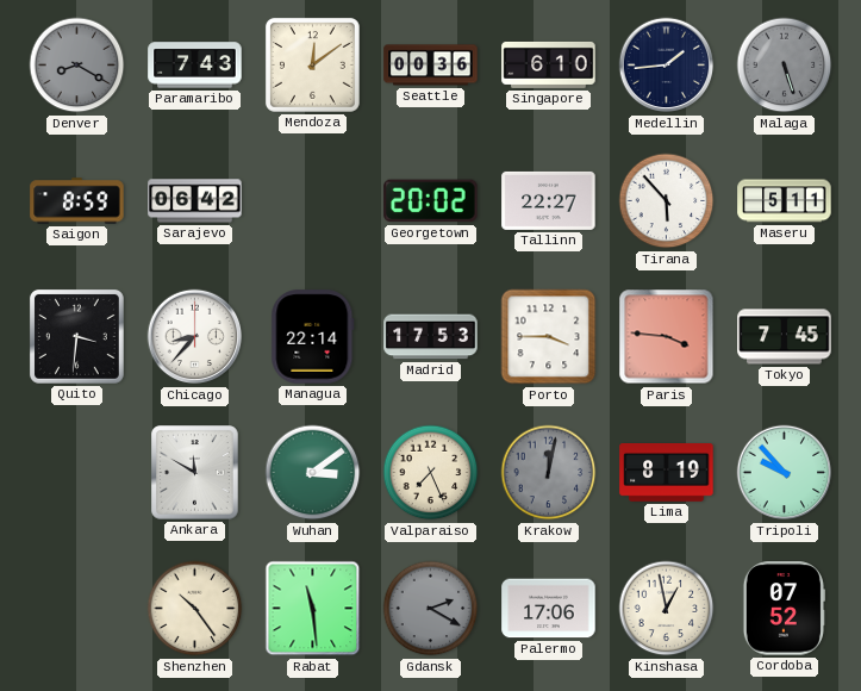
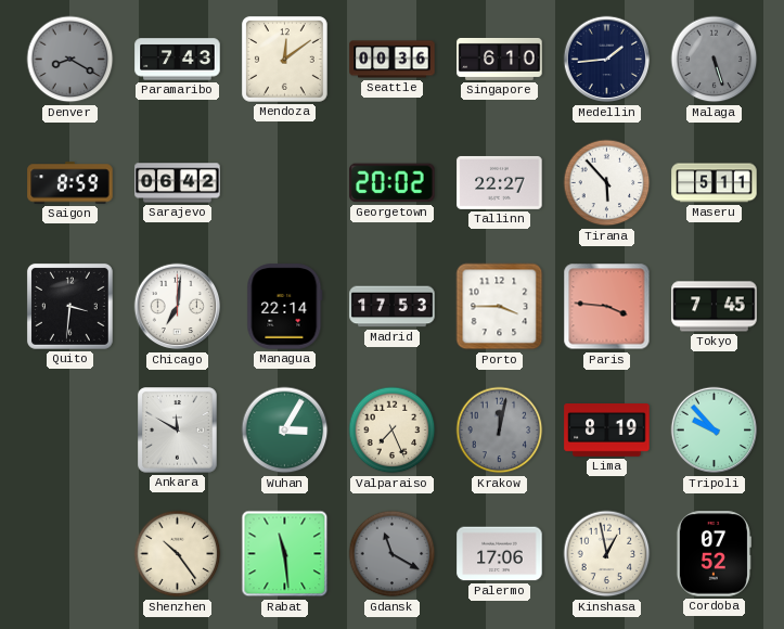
Chicago: 8:37 -> 7:01 (178, 307)
Wuhan: 3:09 -> 3:05 (285, 431)
Gdansk: 2:20 -> 11:20 (393, 554)
